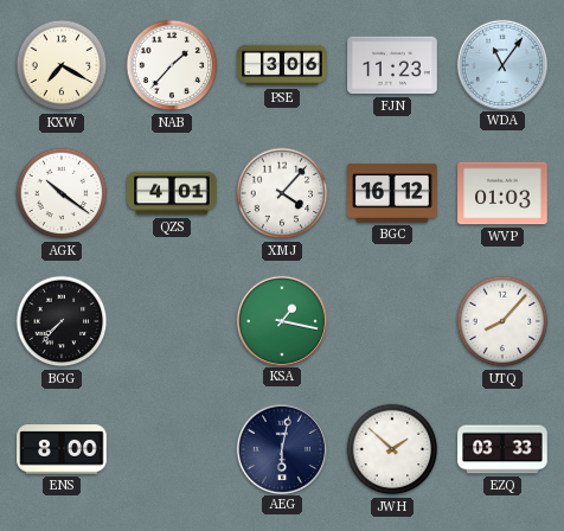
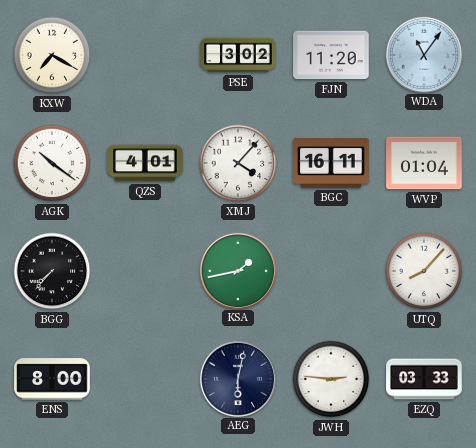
NAB: 1:37 -> none (172, 65)
PSE: 3:06 -> 3:02 (238, 55)
FJN: 11:23 -> 11:20 (331, 55)
BGC: 16:12 -> 16:11 (331, 163)
WVP: 01:03 -> 01:04 (424, 163)
KSA: 1:17 -> 1:43 (237, 270)
JWH: 1:52 -> 2:46 (331, 379)
